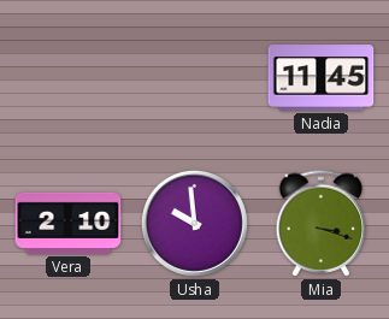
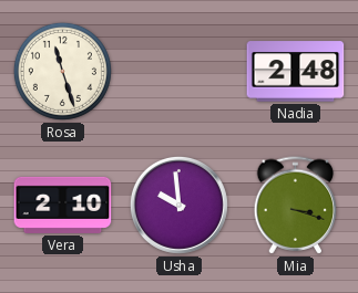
Rosa: none -> 11:27 (62, 71)
Nadia: 11:45 -> 2:48 (296, 72)
